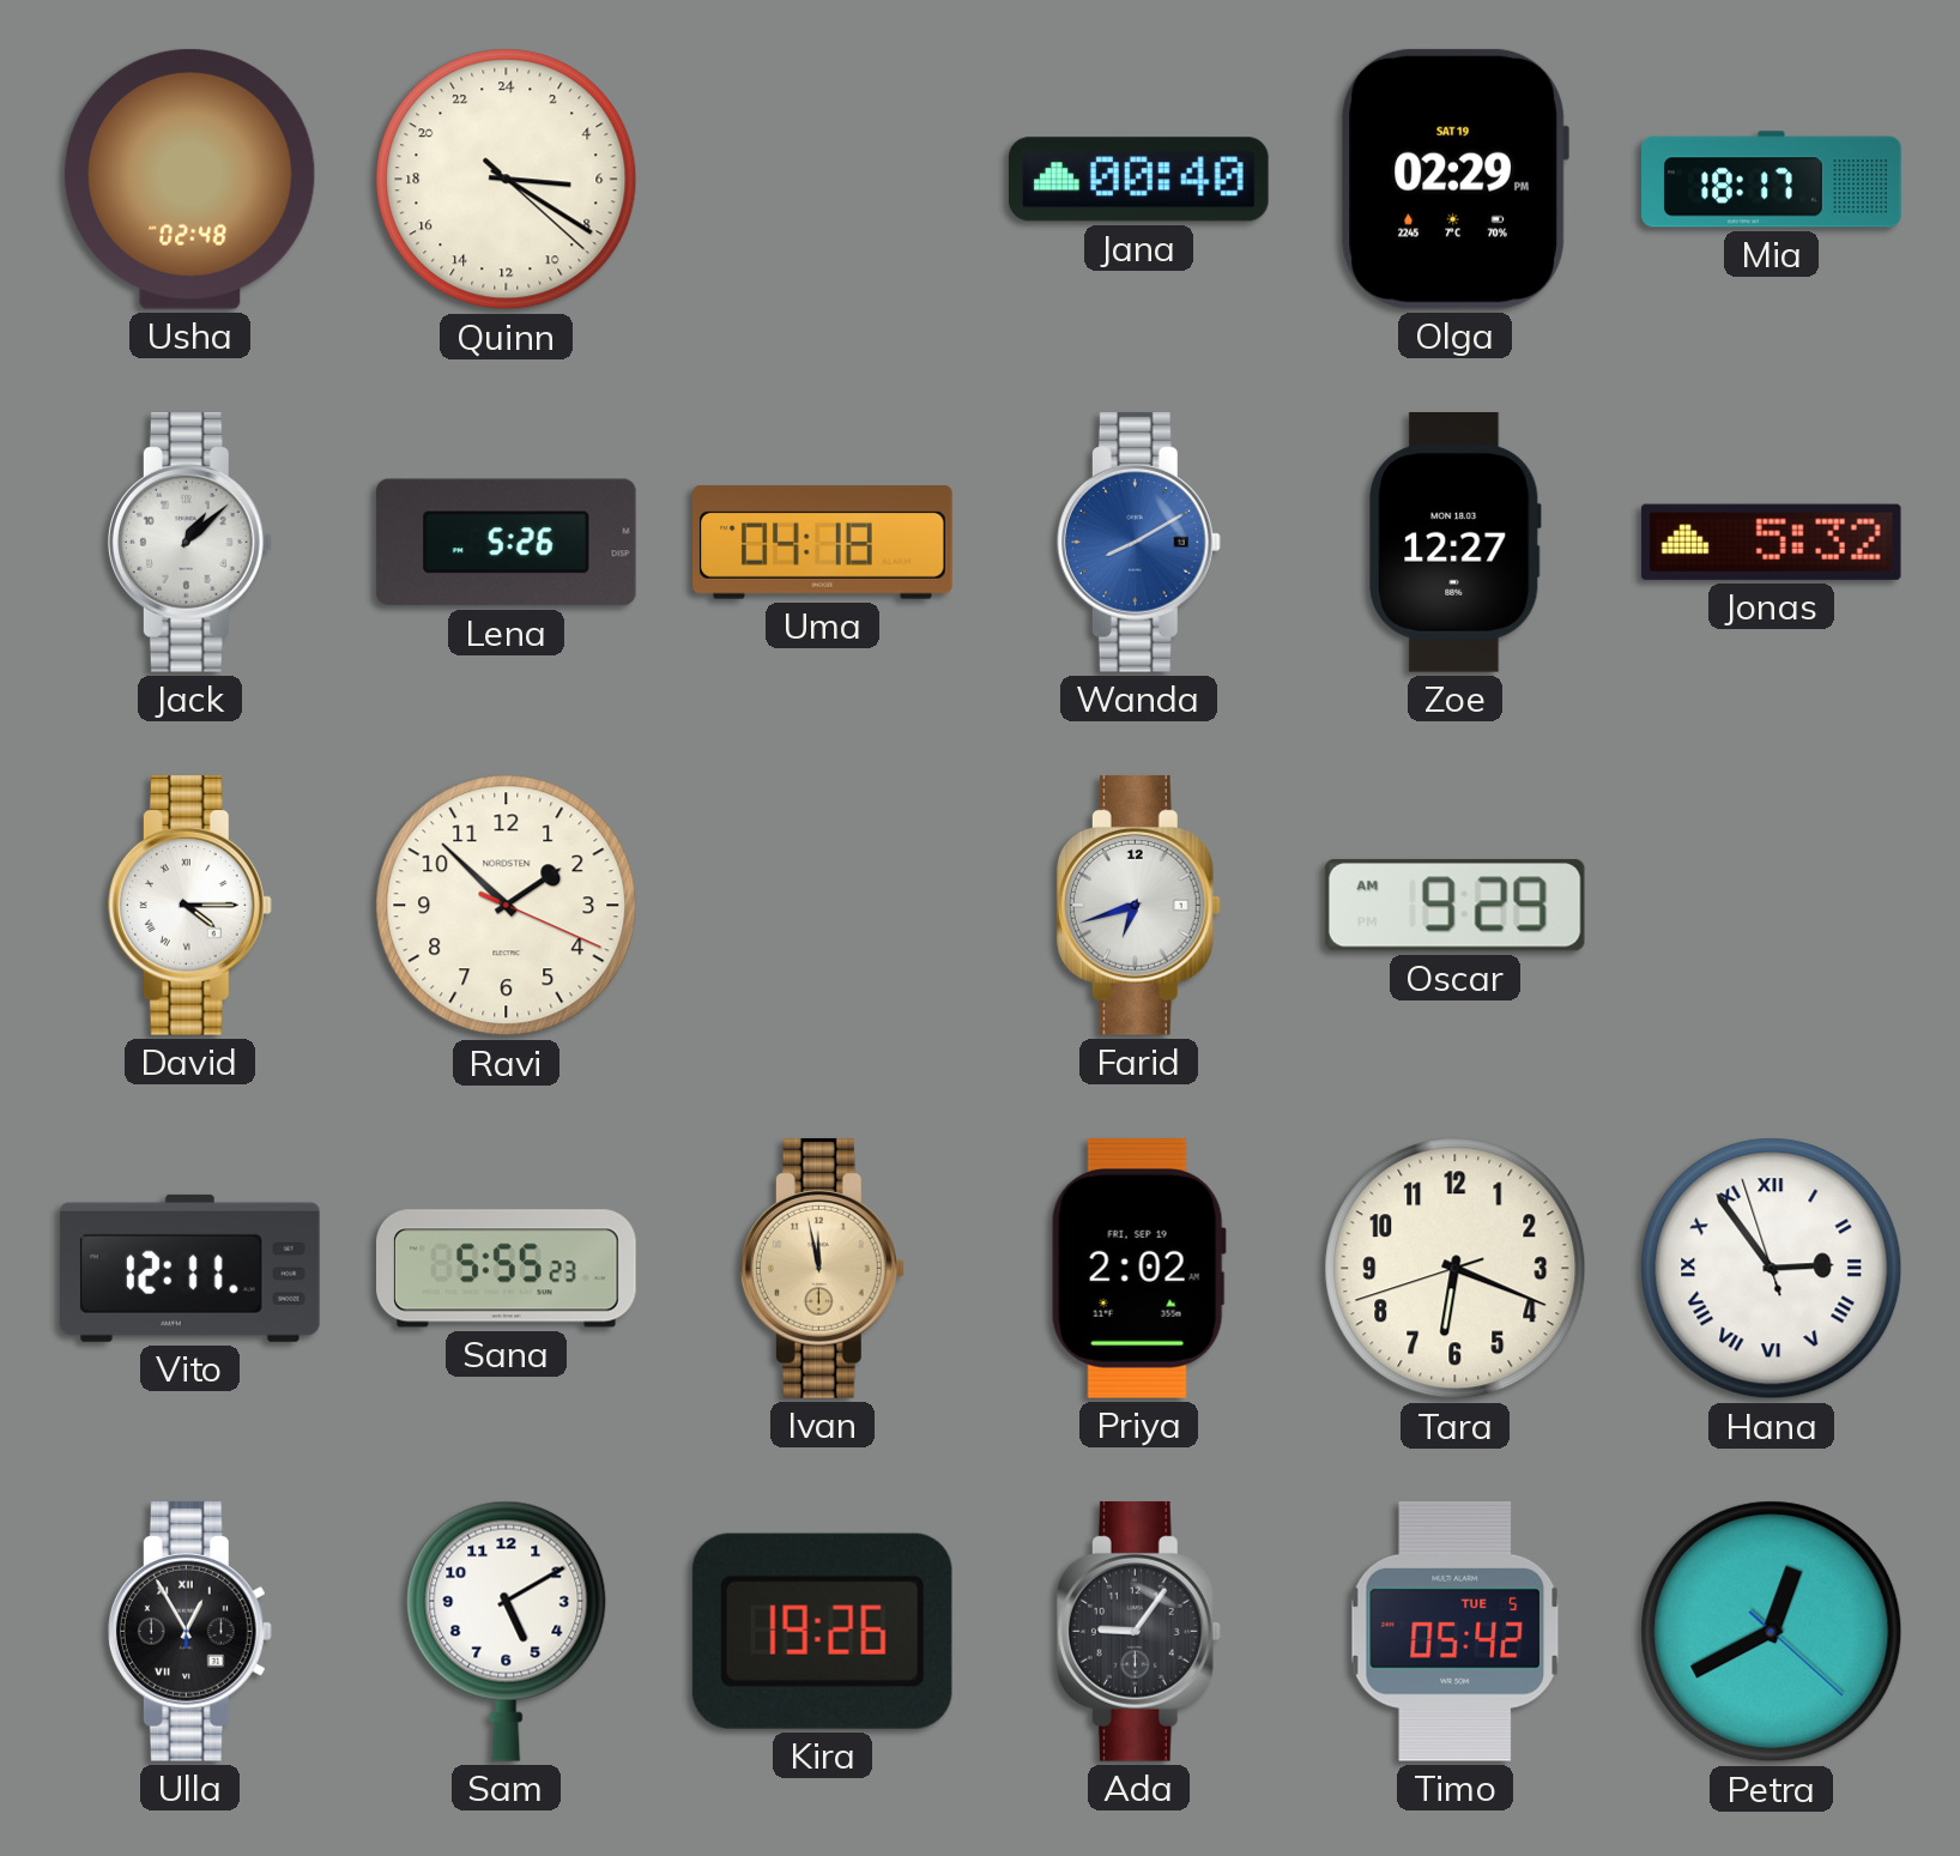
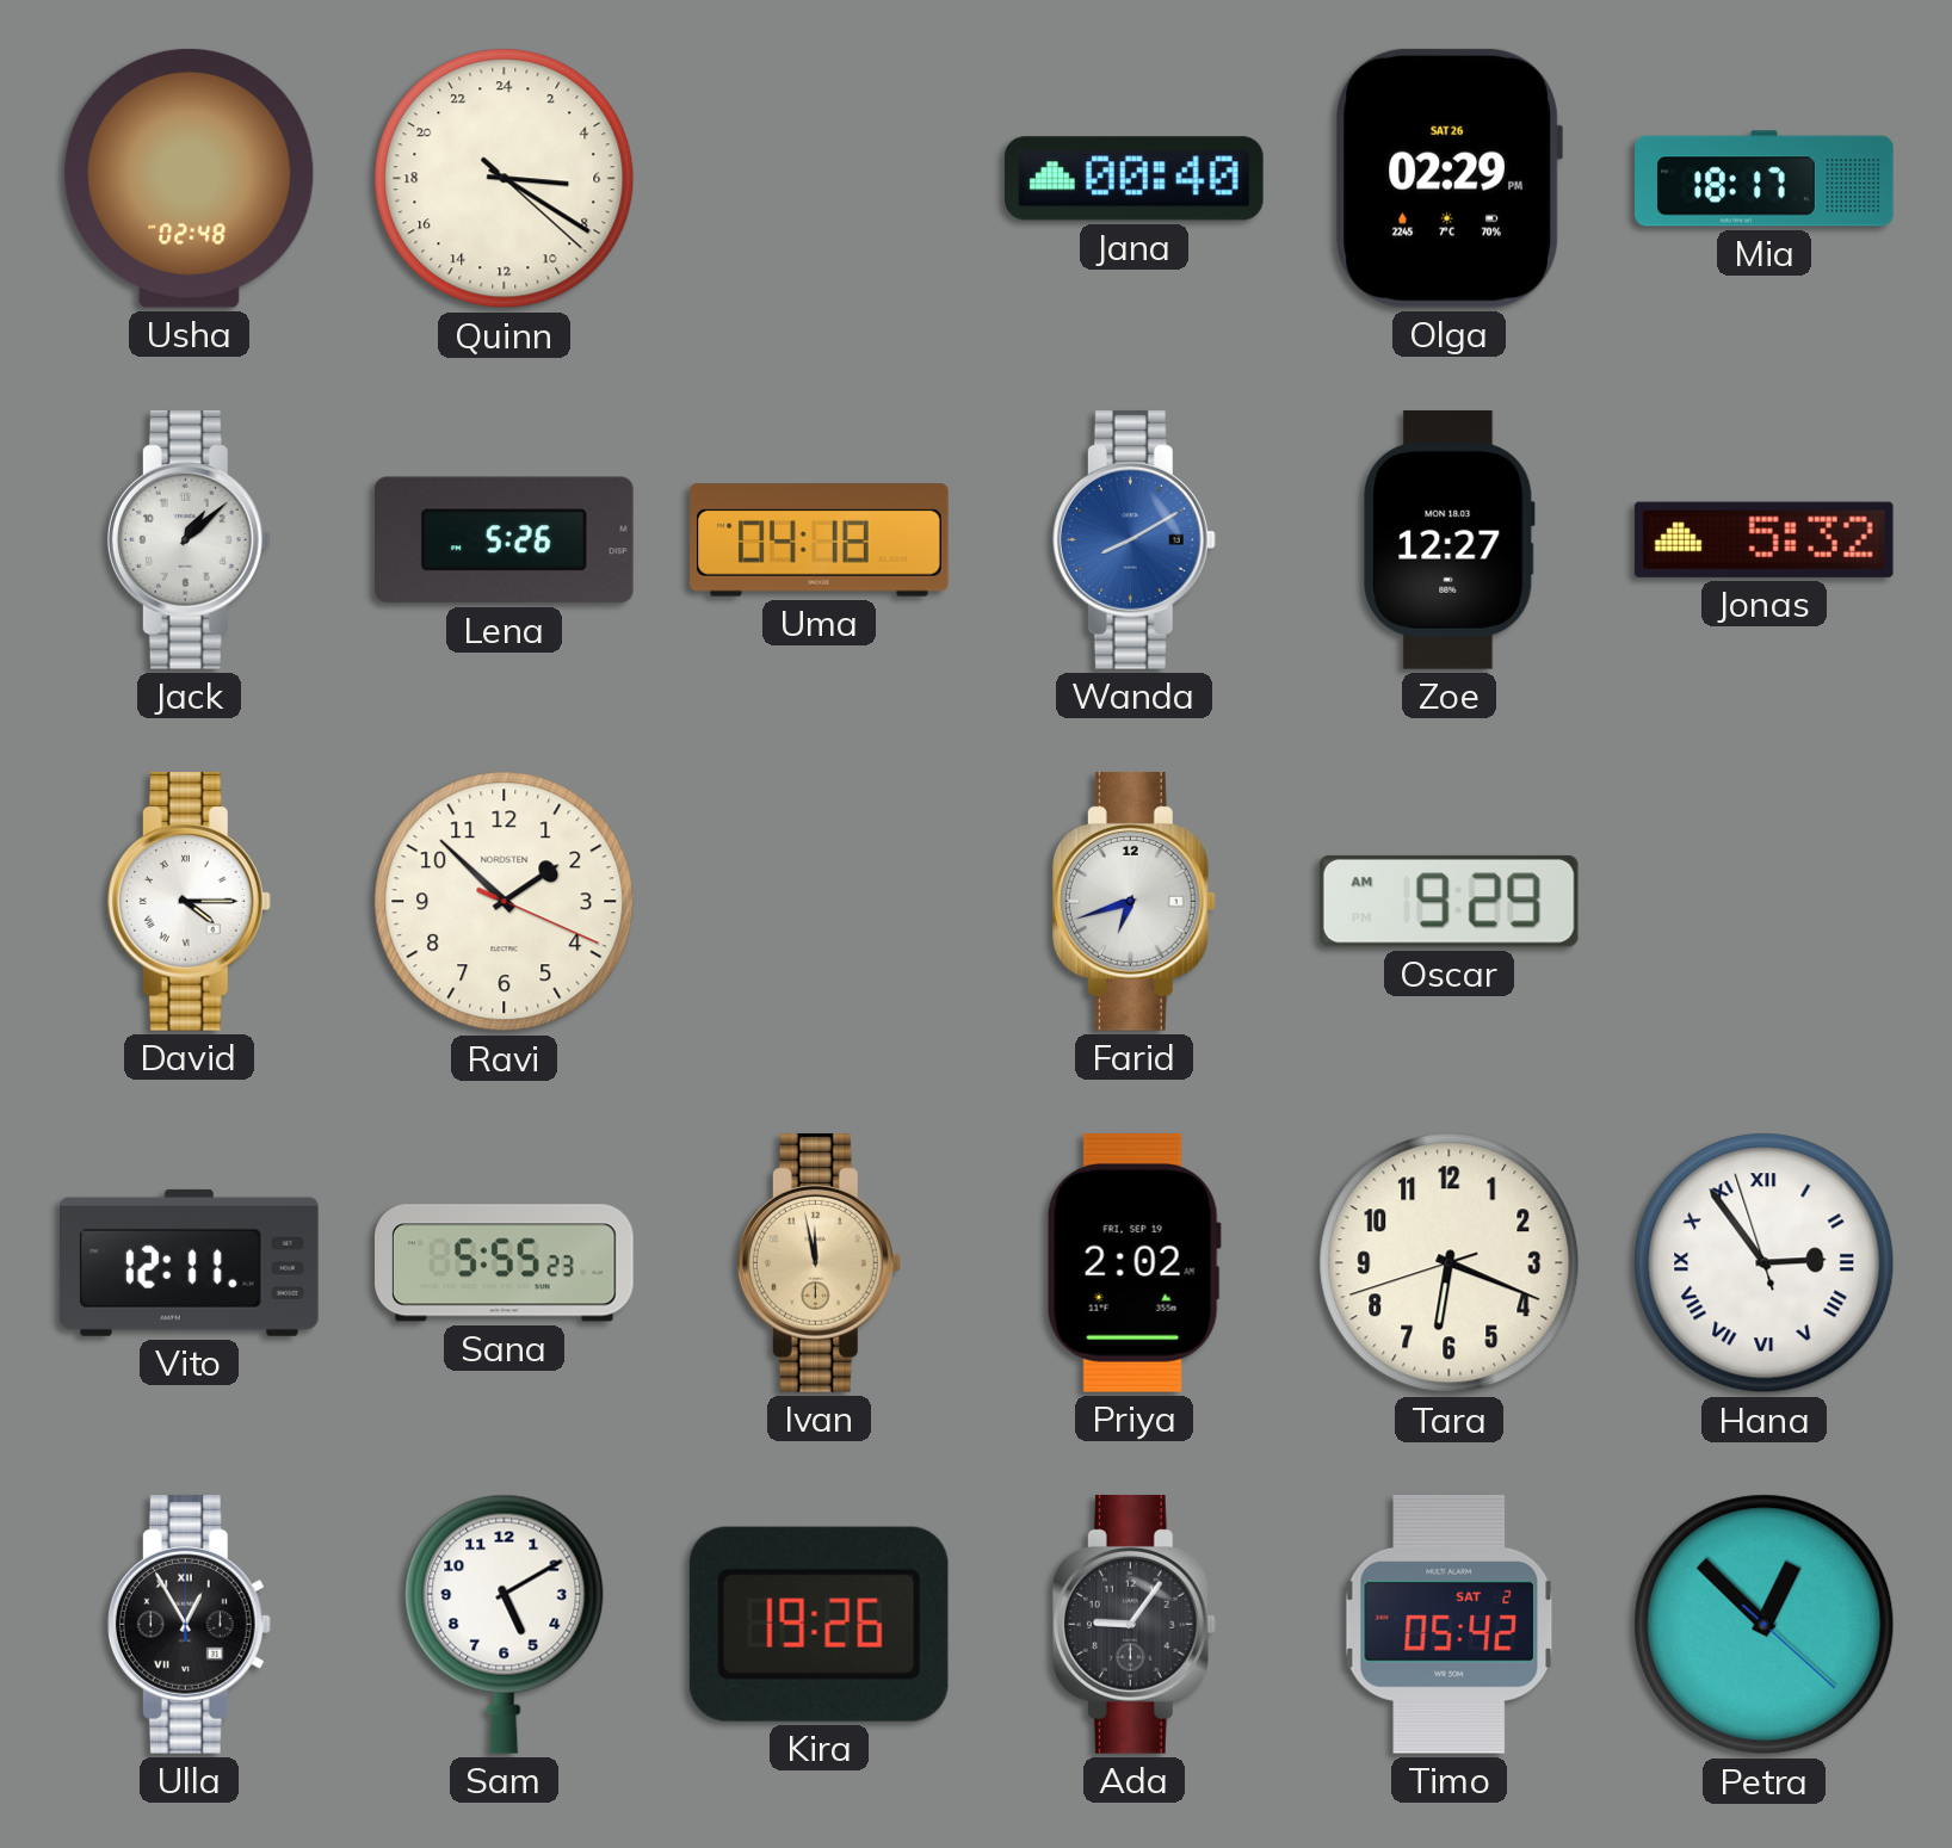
Olga date: SAT 19 -> SAT 26 (1448, 178)
Timo date: TUE 5 -> SAT 2 (1450, 1624)
Petra: 12:40 -> 12:52 (1765, 1625)
